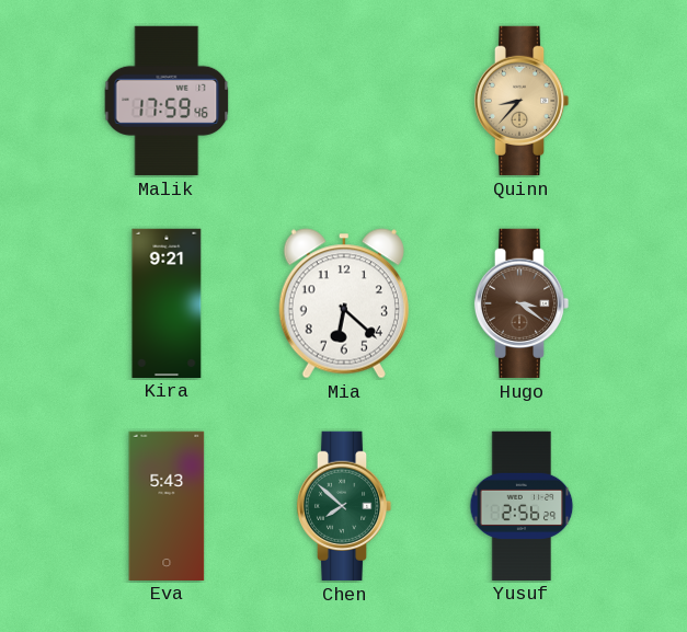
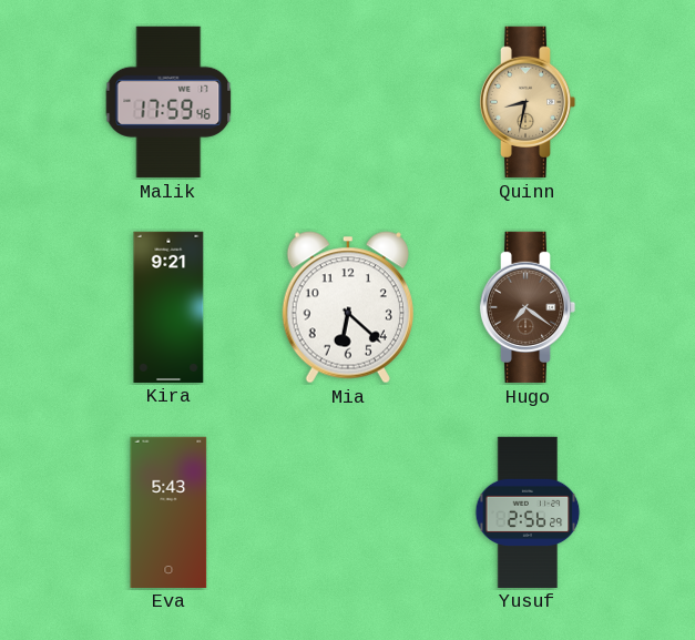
Quinn: 8:37 -> 8:32 (528, 102)
Hugo: 3:21 -> 7:21 (528, 307)
Chen: 7:52 -> none (344, 506)
